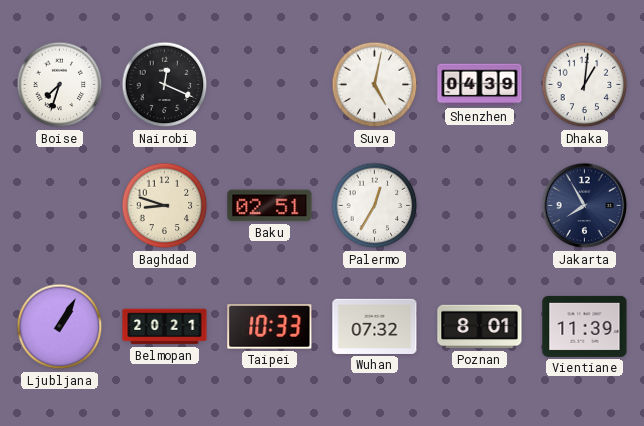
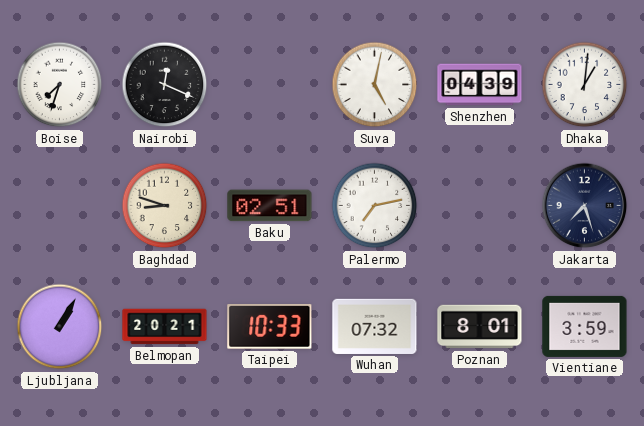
Palermo: 12:35 -> 7:13 (375, 206)
Jakarta: 7:55 -> 7:27 (585, 206)
Vientiane: 11:39 -> 3:59 (585, 326)
